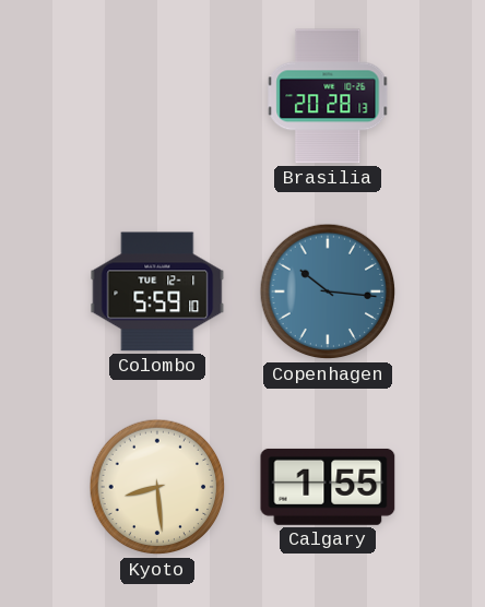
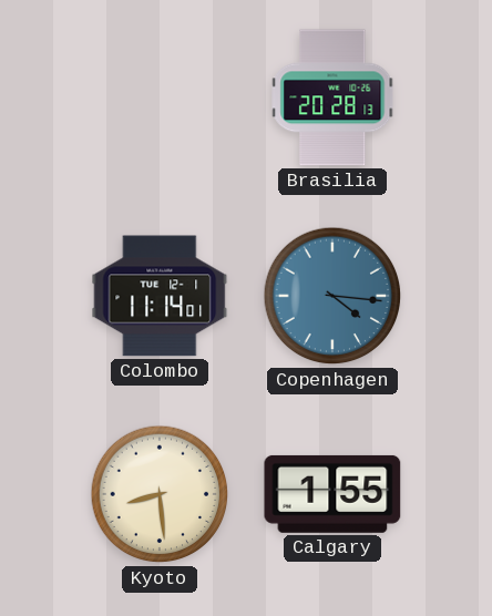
Colombo: 5:59 -> 11:14 (160, 296)
Copenhagen: 10:16 -> 4:16 (332, 296)
